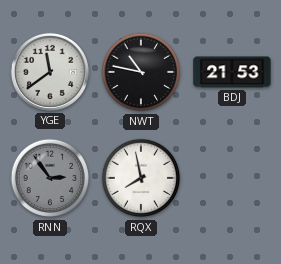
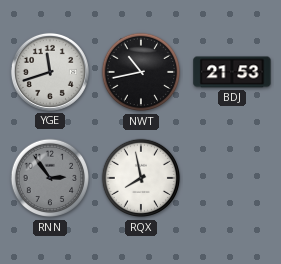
YGE: 11:39 -> 11:42 (50, 72)
NWT: 10:47 -> 10:43 (141, 72)
